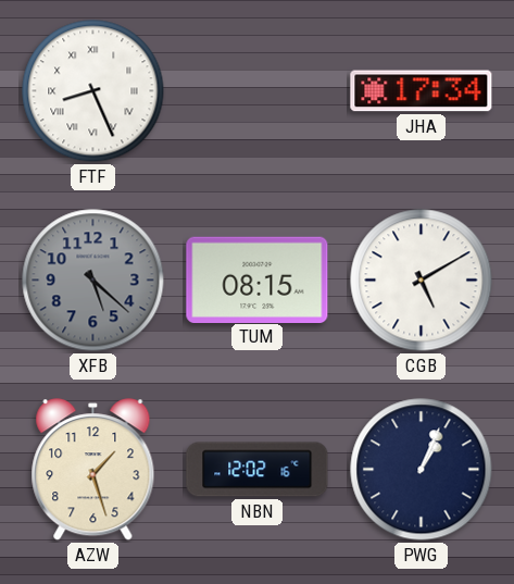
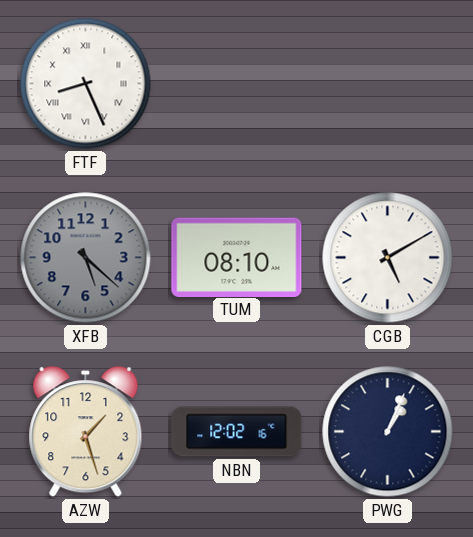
JHA: 17:34 -> none (422, 91)
TUM: 08:15 -> 08:10 (237, 257)
